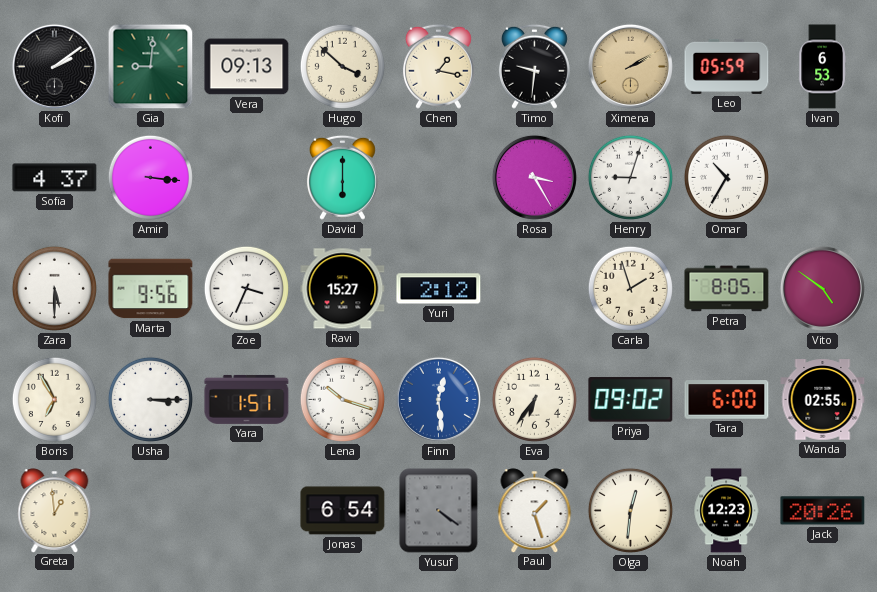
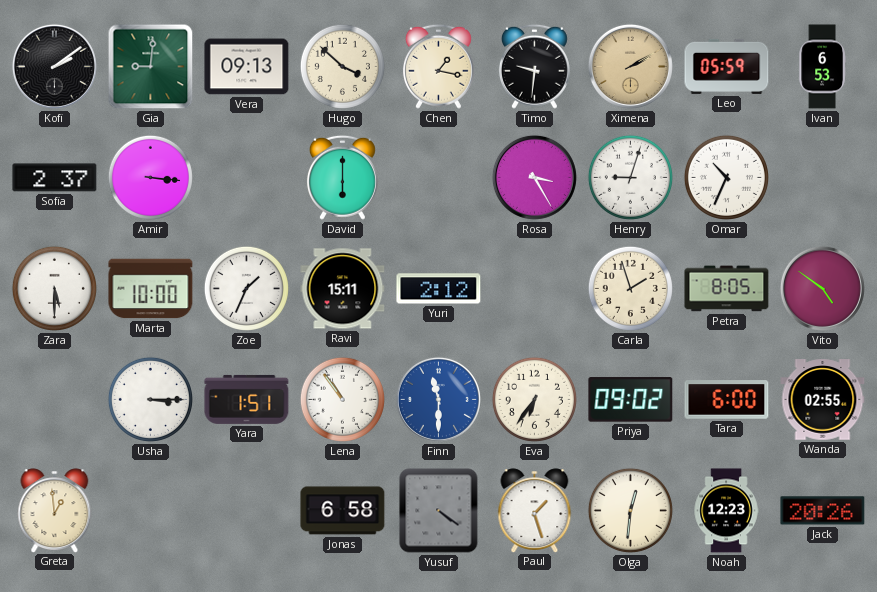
Sofia: 4:37 -> 2:37 (55, 178)
Omar: 10:35 -> 10:34 (726, 177)
Marta: 9:56 -> 10:00 (151, 289)
Zoe: 3:34 -> 1:34 (246, 288)
Ravi: 15:27 -> 15:11 (343, 289)
Boris: 6:55 -> none (54, 399)
Lena: 10:18 -> 10:54 (342, 399)
Finn: 12:29 -> 11:30 (438, 399)
Jonas: 6:54 -> 6:58 (343, 511)
